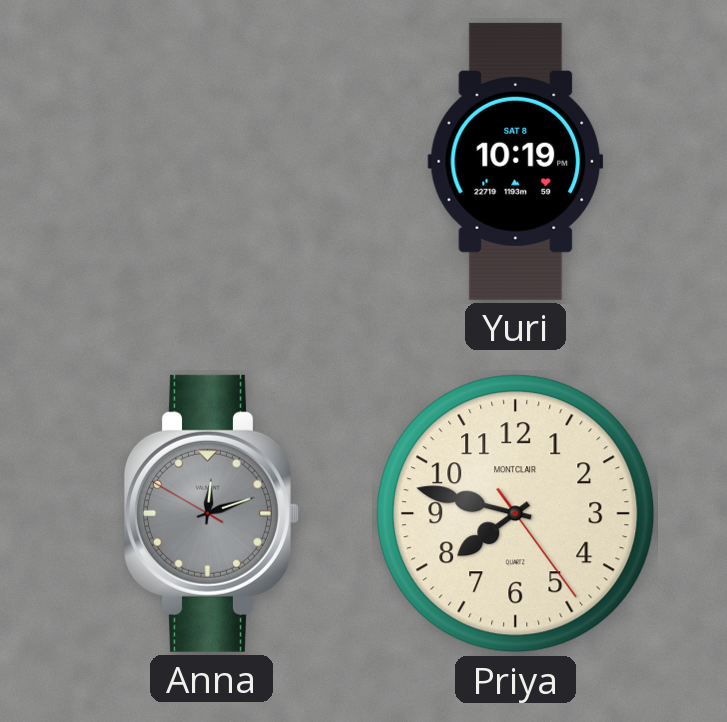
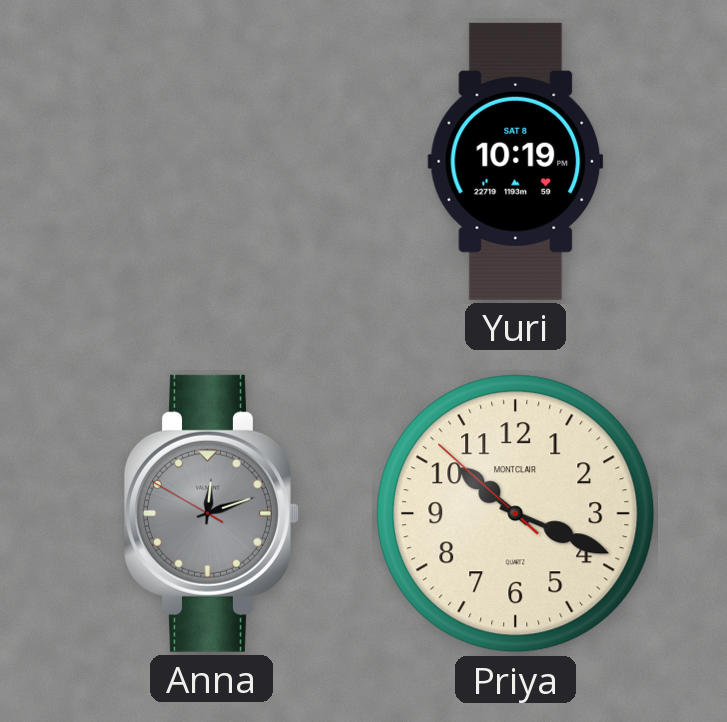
Priya: 7:47 -> 10:18 (516, 514)
